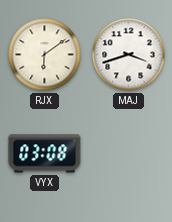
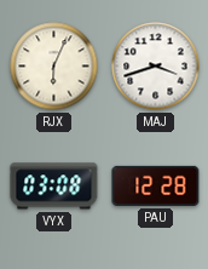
RJX: 6:09 -> 6:04 (54, 67)
PAU: none -> 12:28 (156, 185)
